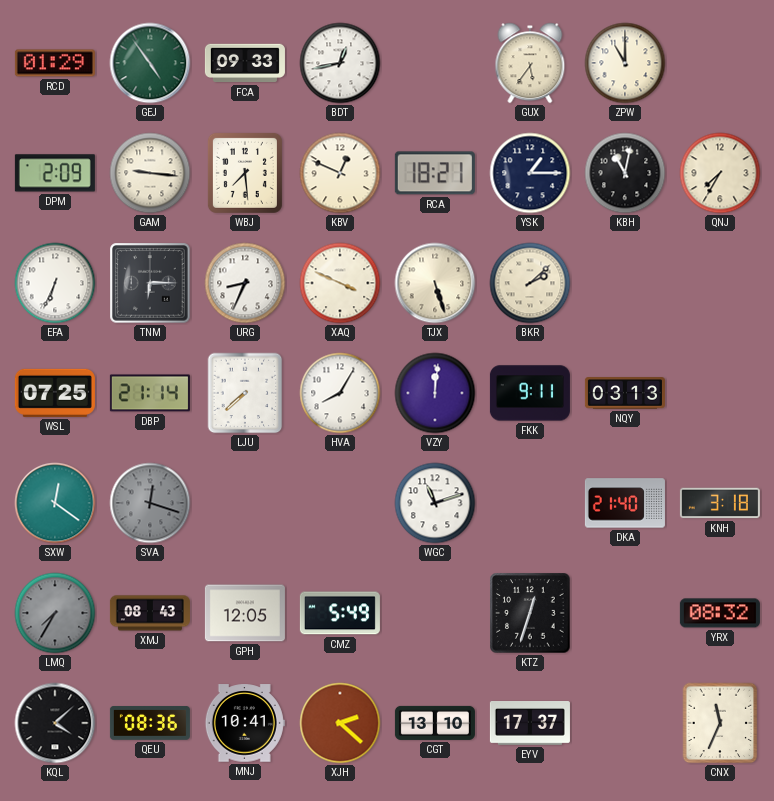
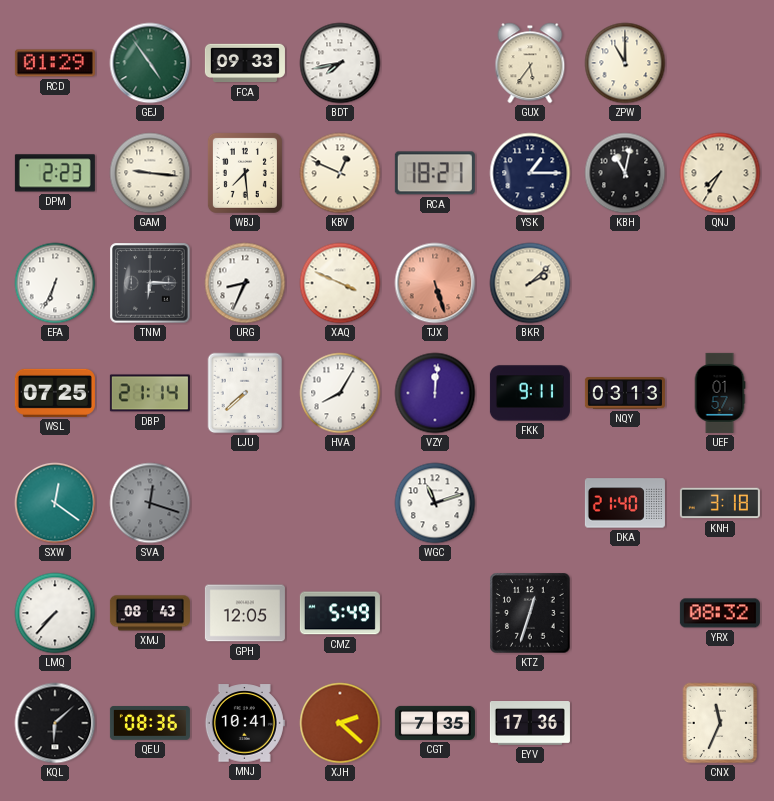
BDT: 12:43 -> 7:43 (340, 63)
DPM: 2:09 -> 2:23 (55, 173)
TJX dial: cream -> salmon (435, 283)
UEF: none -> 01:57 (720, 393)
LMQ: 7:35 -> 7:37 (55, 613)
LMQ dial: grey -> white (55, 613)
KQL: 4:08 -> 6:08 (55, 723)
CGT: 13:10 -> 7:35 (435, 723)
EYV: 17:37 -> 17:36 (530, 724)
